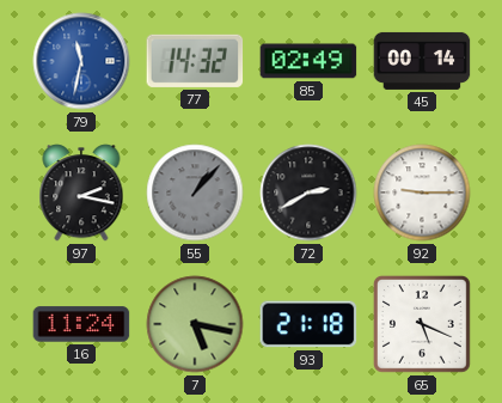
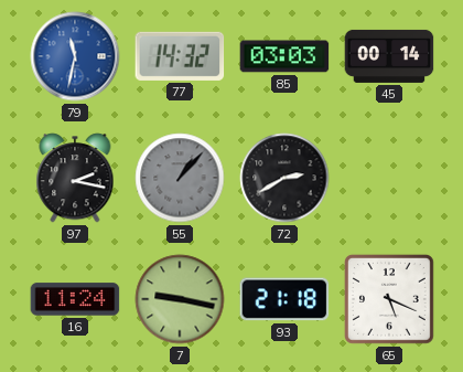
85: 02:49 -> 03:03 (284, 56)
92: 9:15 -> none (422, 193)
7: 5:17 -> 9:17 (180, 299)
